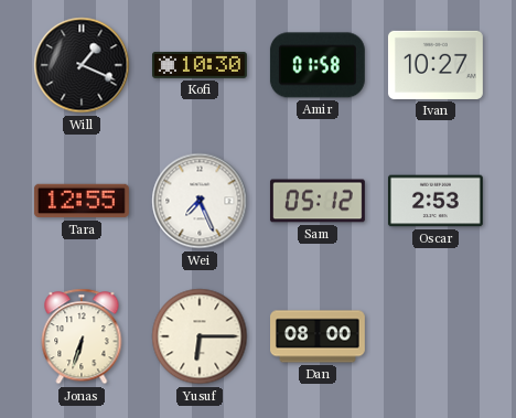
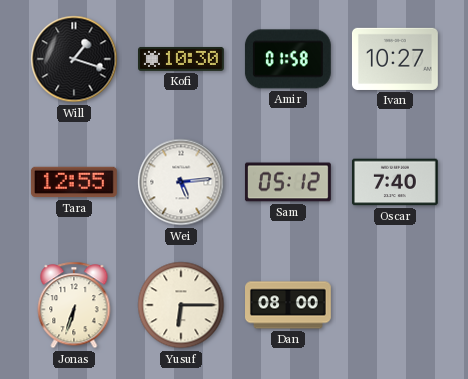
Will: 1:19 -> 1:18 (74, 59)
Wei: 7:26 -> 5:14 (181, 182)
Oscar: 2:53 -> 7:40 (395, 182)
